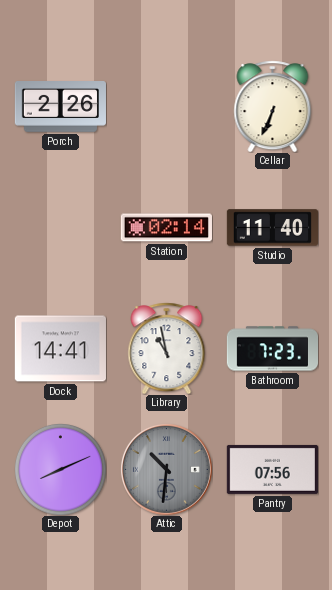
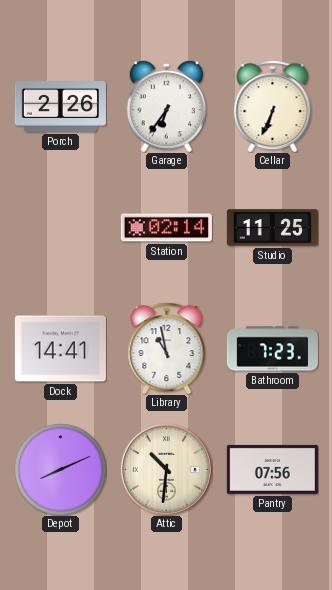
Garage: none -> 6:36 (166, 106)
Studio: 11:40 -> 11:25 (272, 228)
Attic dial: grey -> cream (166, 469)
